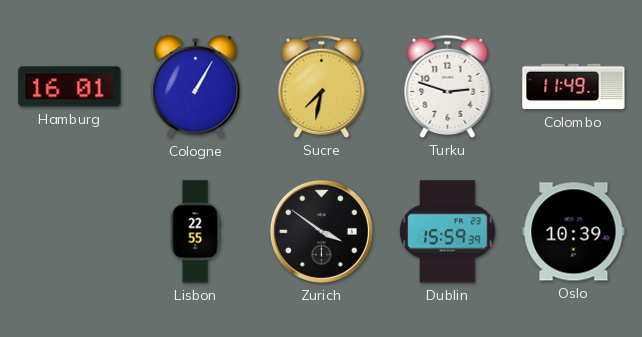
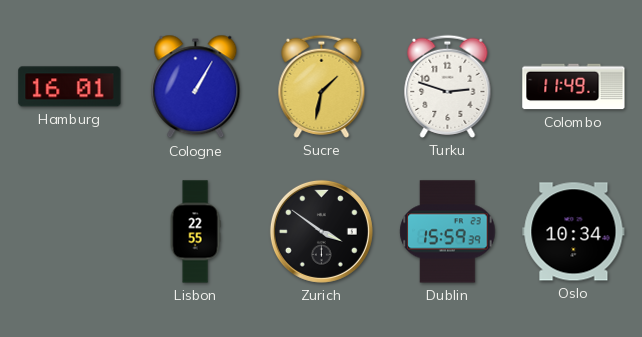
Sucre: 7:32 -> 1:32 (322, 86)
Oslo: 10:39 -> 10:34 (574, 232)
